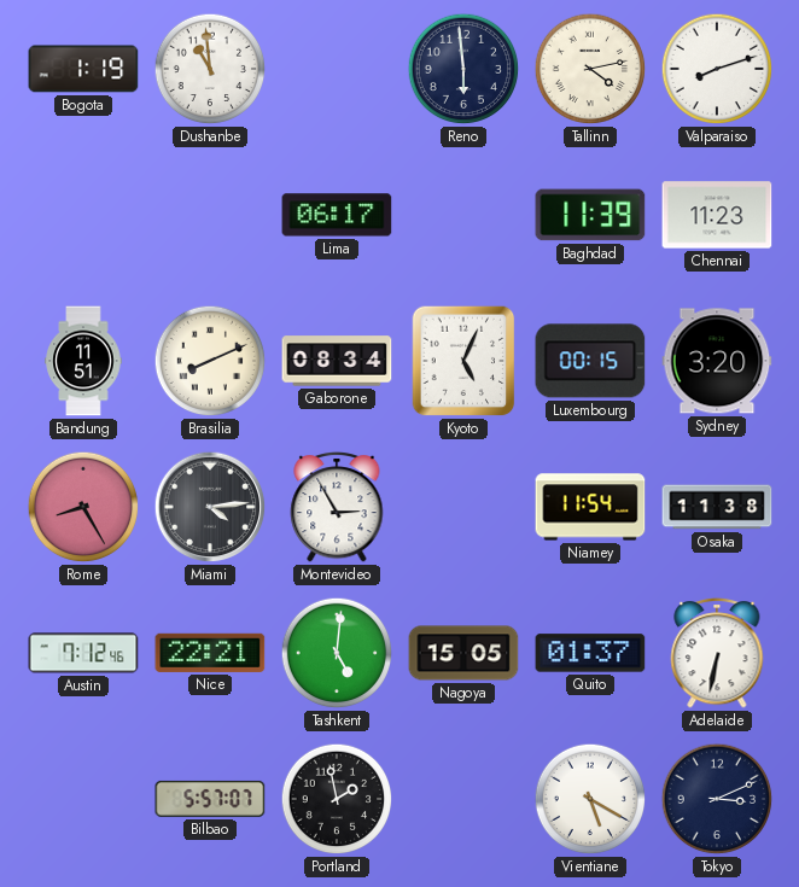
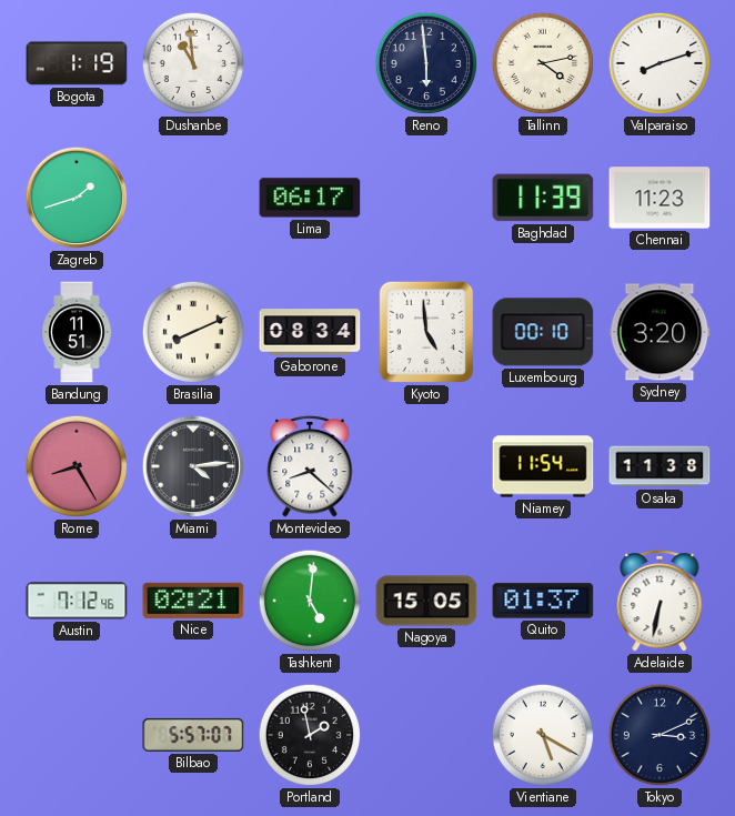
Zagreb: none -> 1:42 (77, 198)
Kyoto: 5:04 -> 4:59 (426, 332)
Luxembourg: 00:15 -> 00:10 (543, 332)
Montevideo: 2:55 -> 8:22 (310, 466)
Nice: 22:21 -> 02:21 (193, 601)
